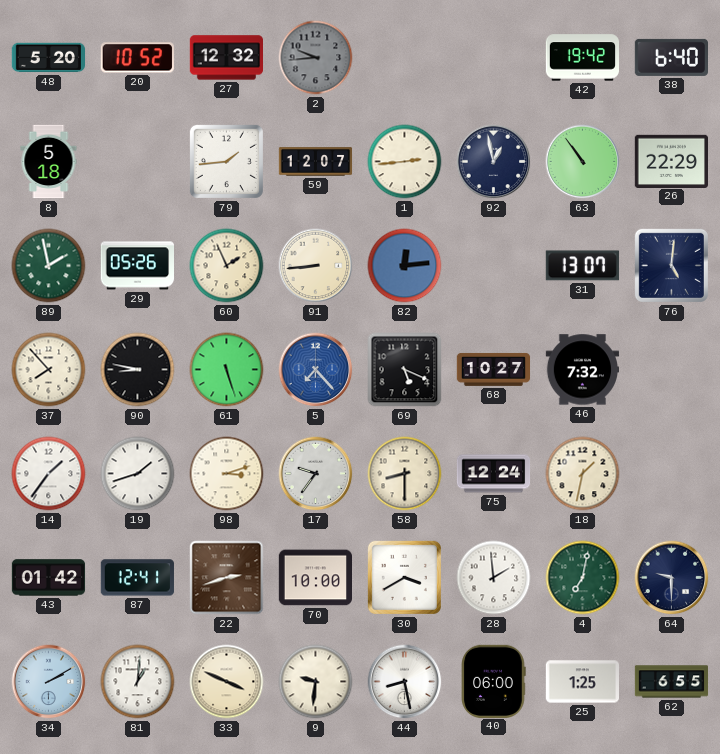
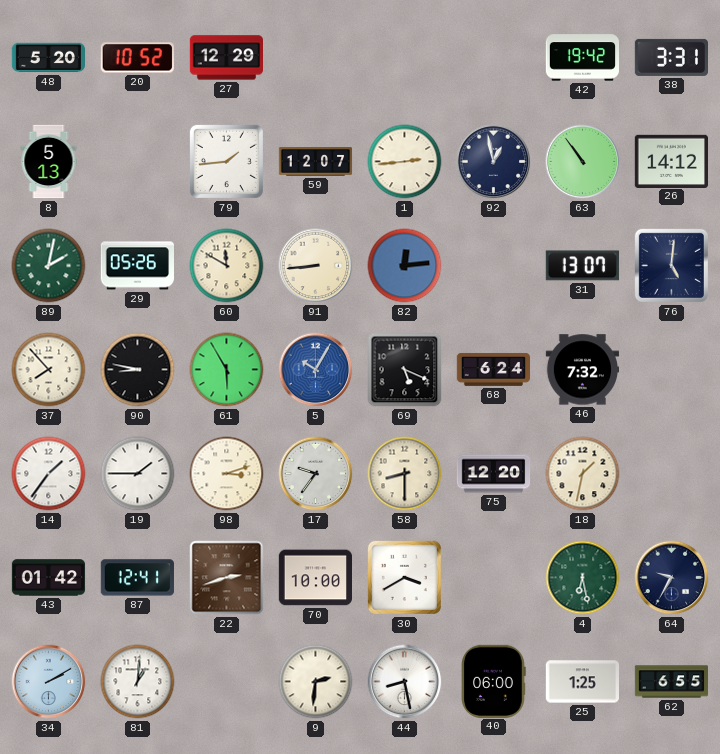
27: 12:32 -> 12:29 (226, 58)
2: 9:44 -> none (316, 58)
38: 6:40 -> 3:31 (671, 57)
8: 5:18 -> 5:13 (49, 162)
26: 22:29 -> 14:12 (671, 161)
89: 1:58 -> 2:02 (49, 266)
60: 1:56 -> 11:50 (227, 266)
61: 5:27 -> 5:55 (227, 370)
5: 7:23 -> 10:05 (316, 370)
68: 10:27 -> 6:24 (494, 370)
19: 1:42 -> 1:45 (138, 474)
75: 12:24 -> 12:20 (494, 474)
28: 1:59 -> none (494, 578)
4: 7:02 -> 6:28 (583, 578)
64: 9:30 -> 9:35 (672, 578)
33: 3:49 -> none (227, 682)
9: 9:31 -> 2:31 (316, 682)
